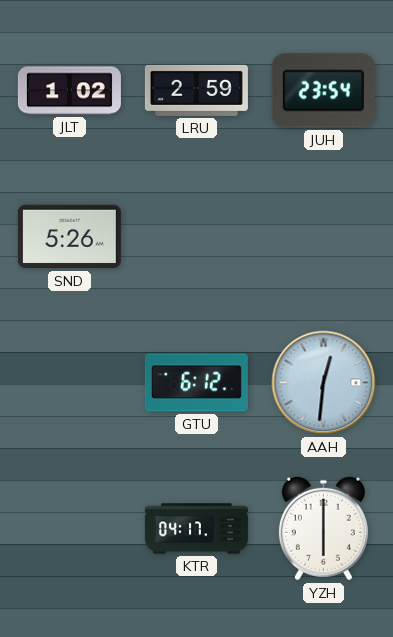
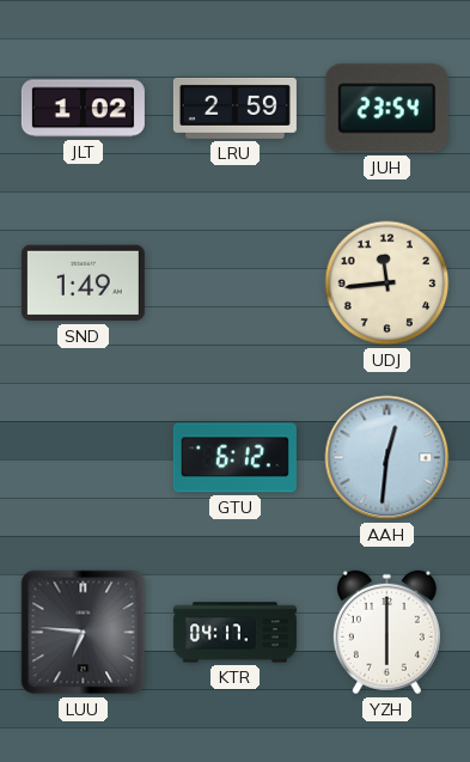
SND: 5:26 -> 1:49 (83, 284)
UDJ: none -> 11:44 (387, 284)
LUU: none -> 6:46 (84, 633)
